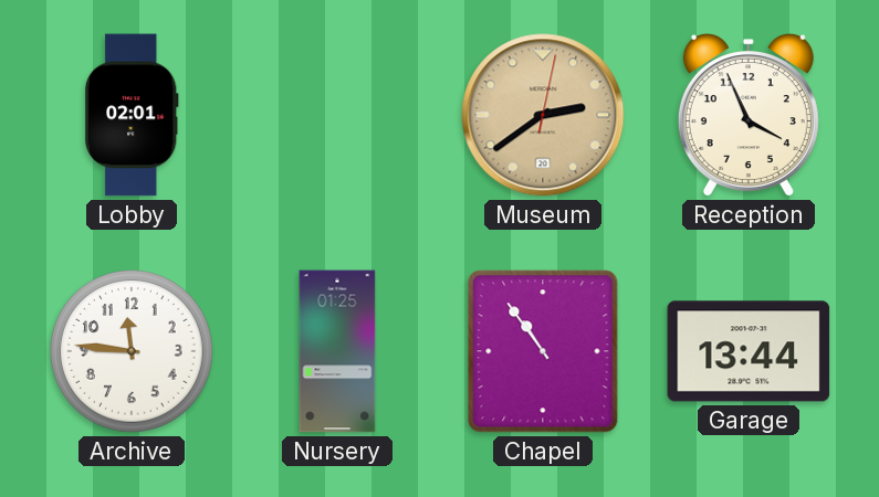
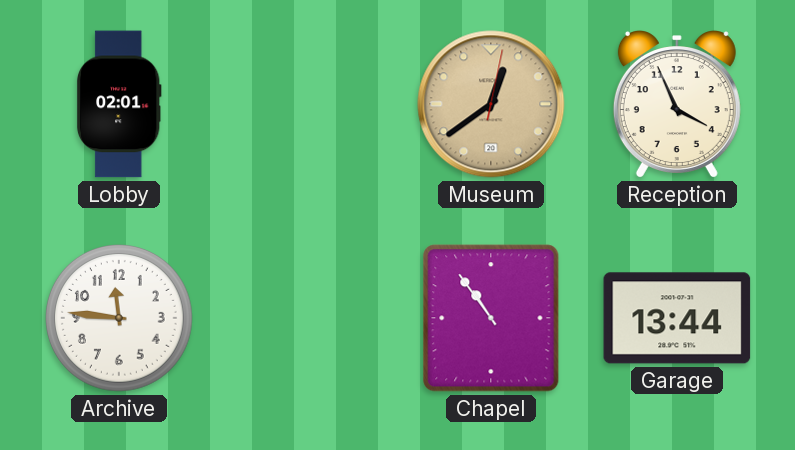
Museum: 2:39 -> 12:39 (491, 104)
Nursery: 01:25 -> none (337, 351)
